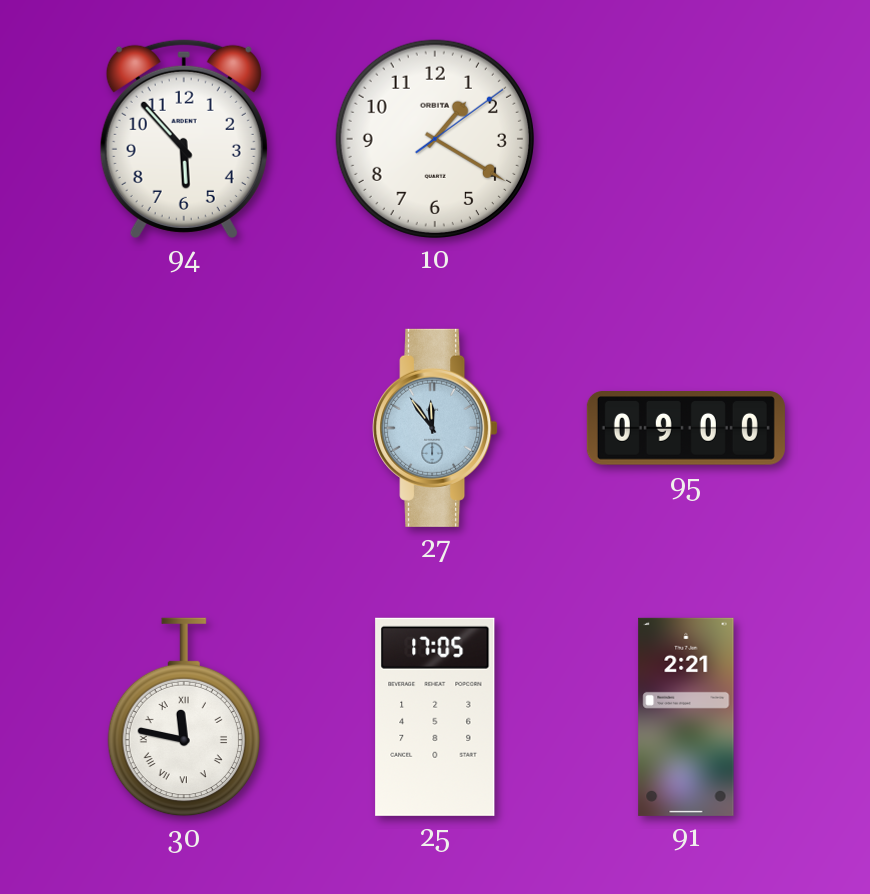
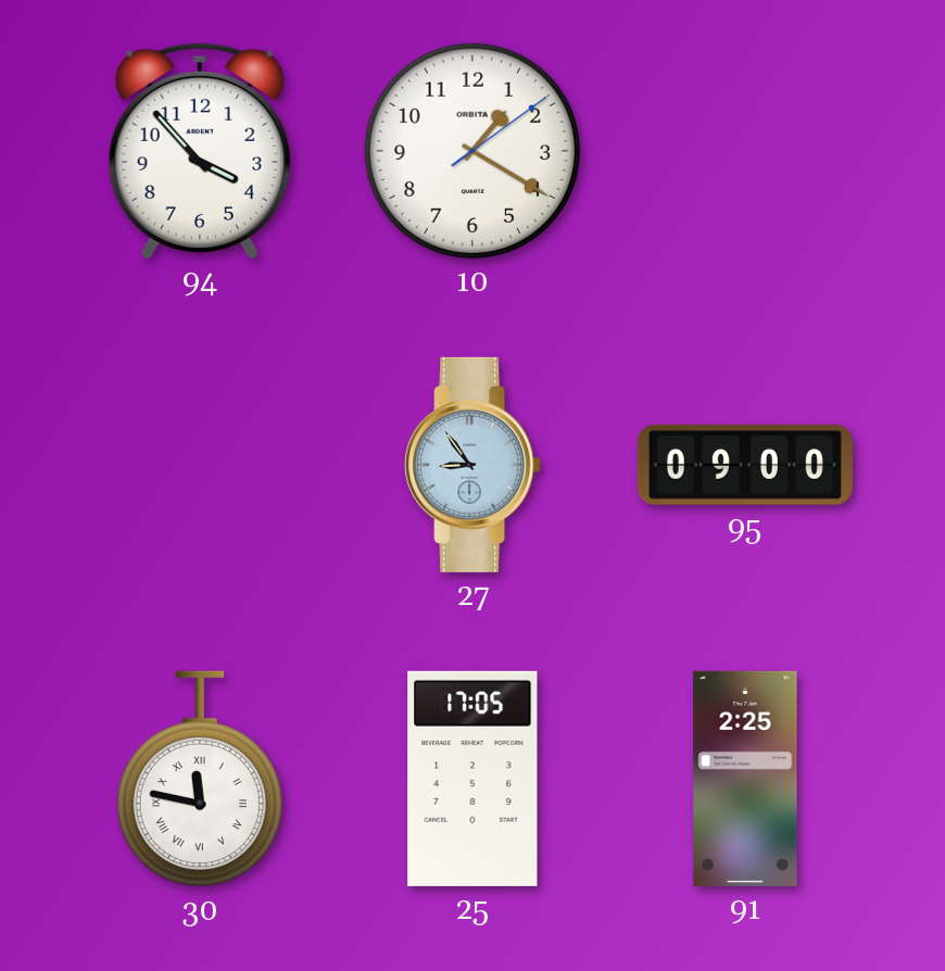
94: 5:53 -> 3:53 (200, 150)
27: 11:54 -> 8:54 (472, 465)
91: 2:21 -> 2:25 (745, 779)
